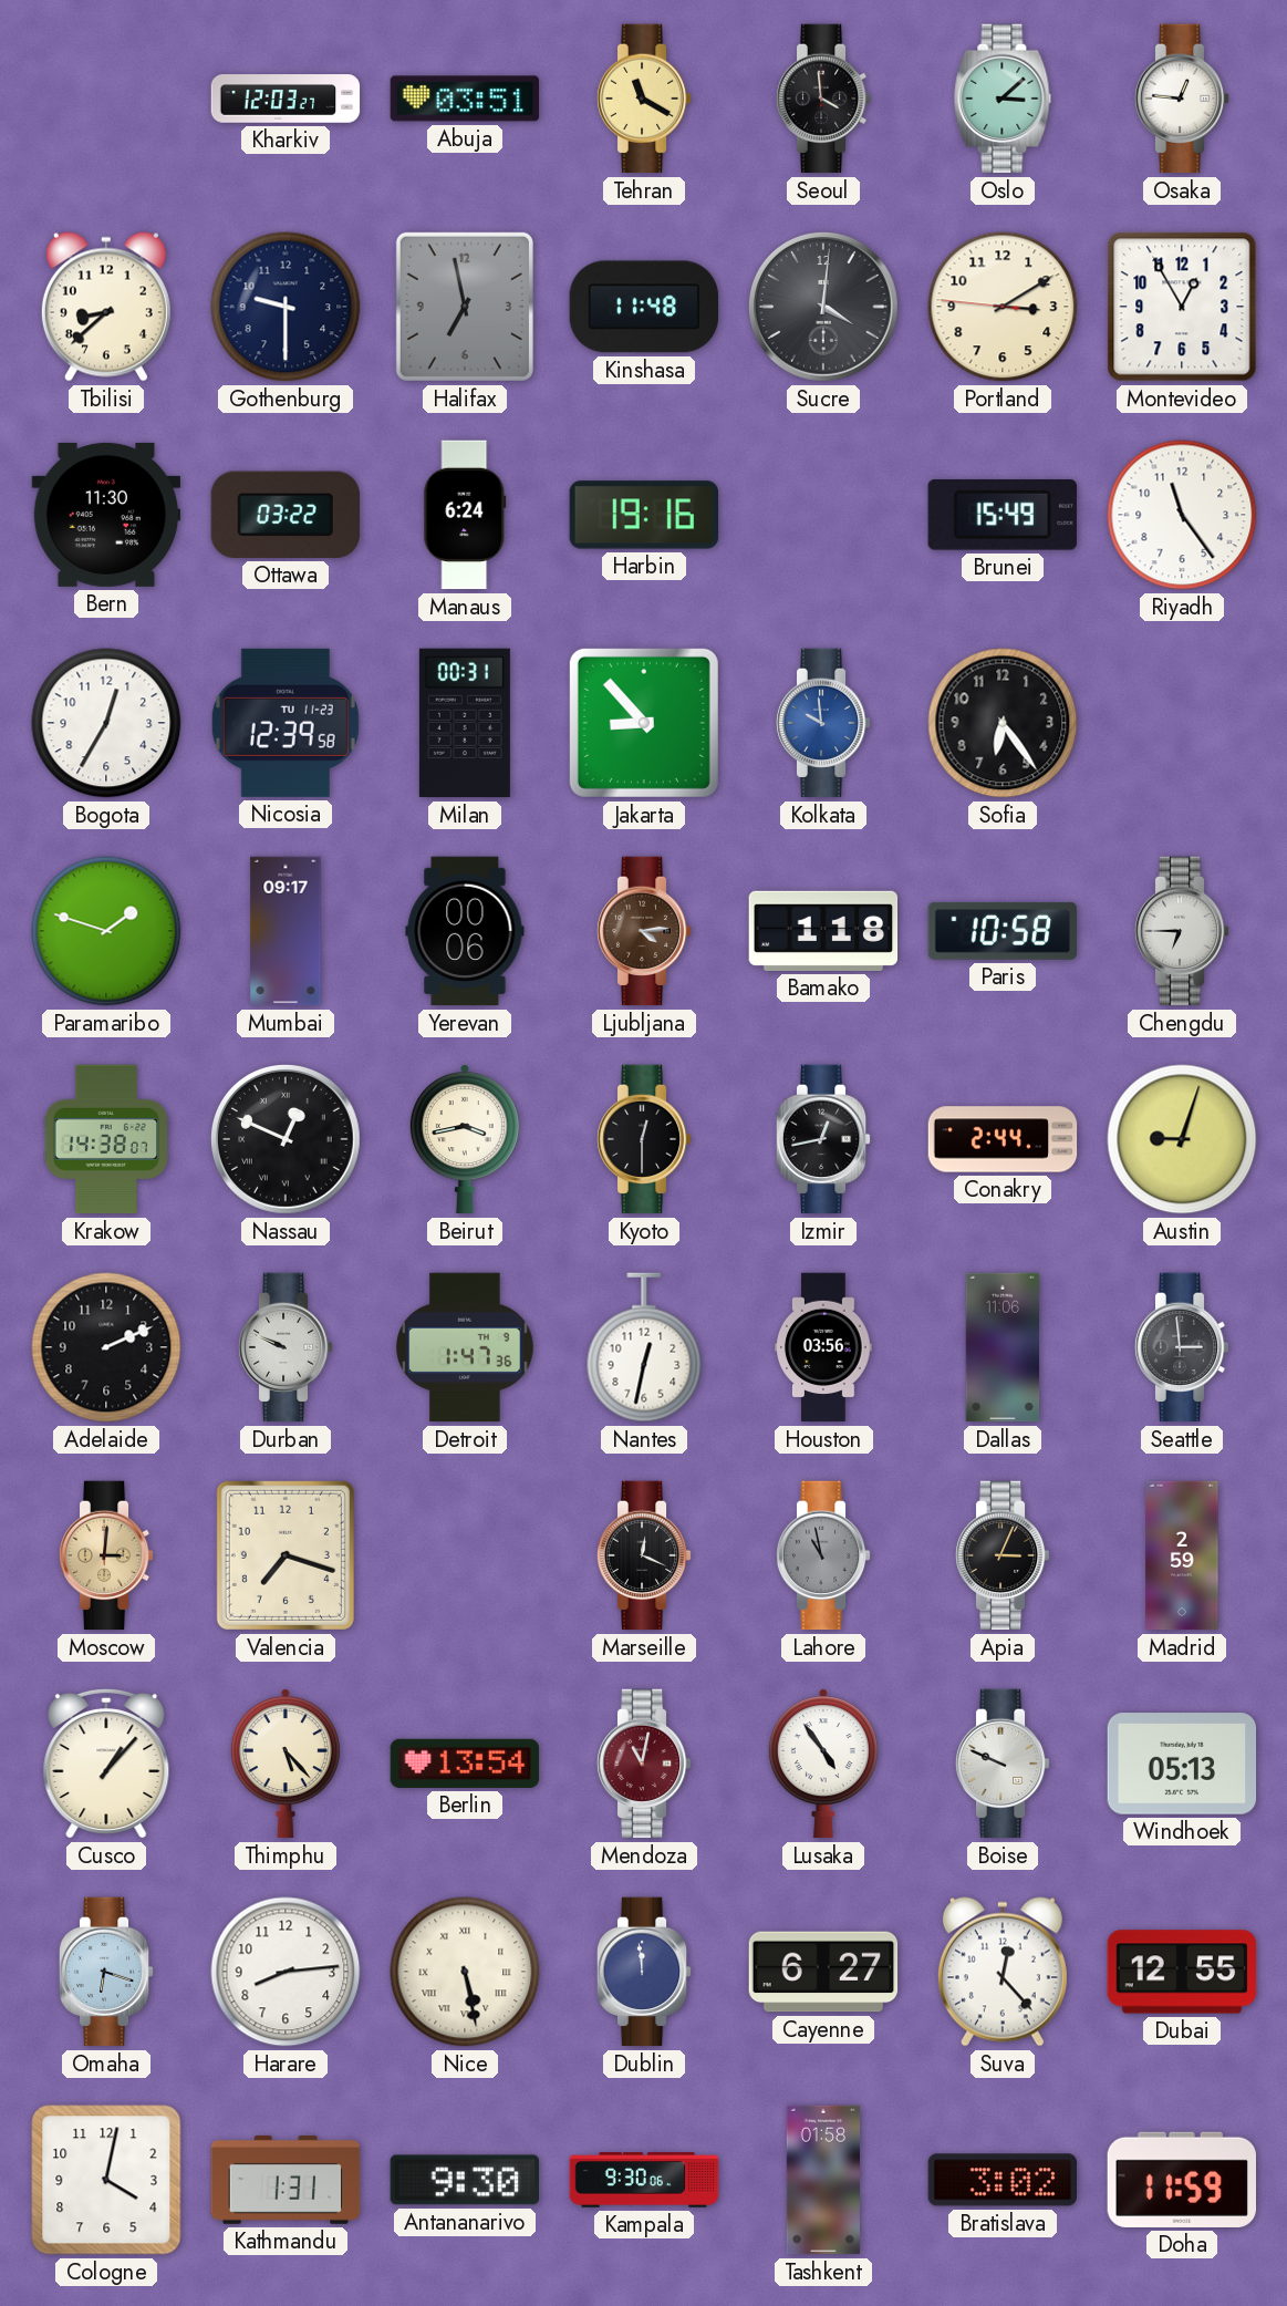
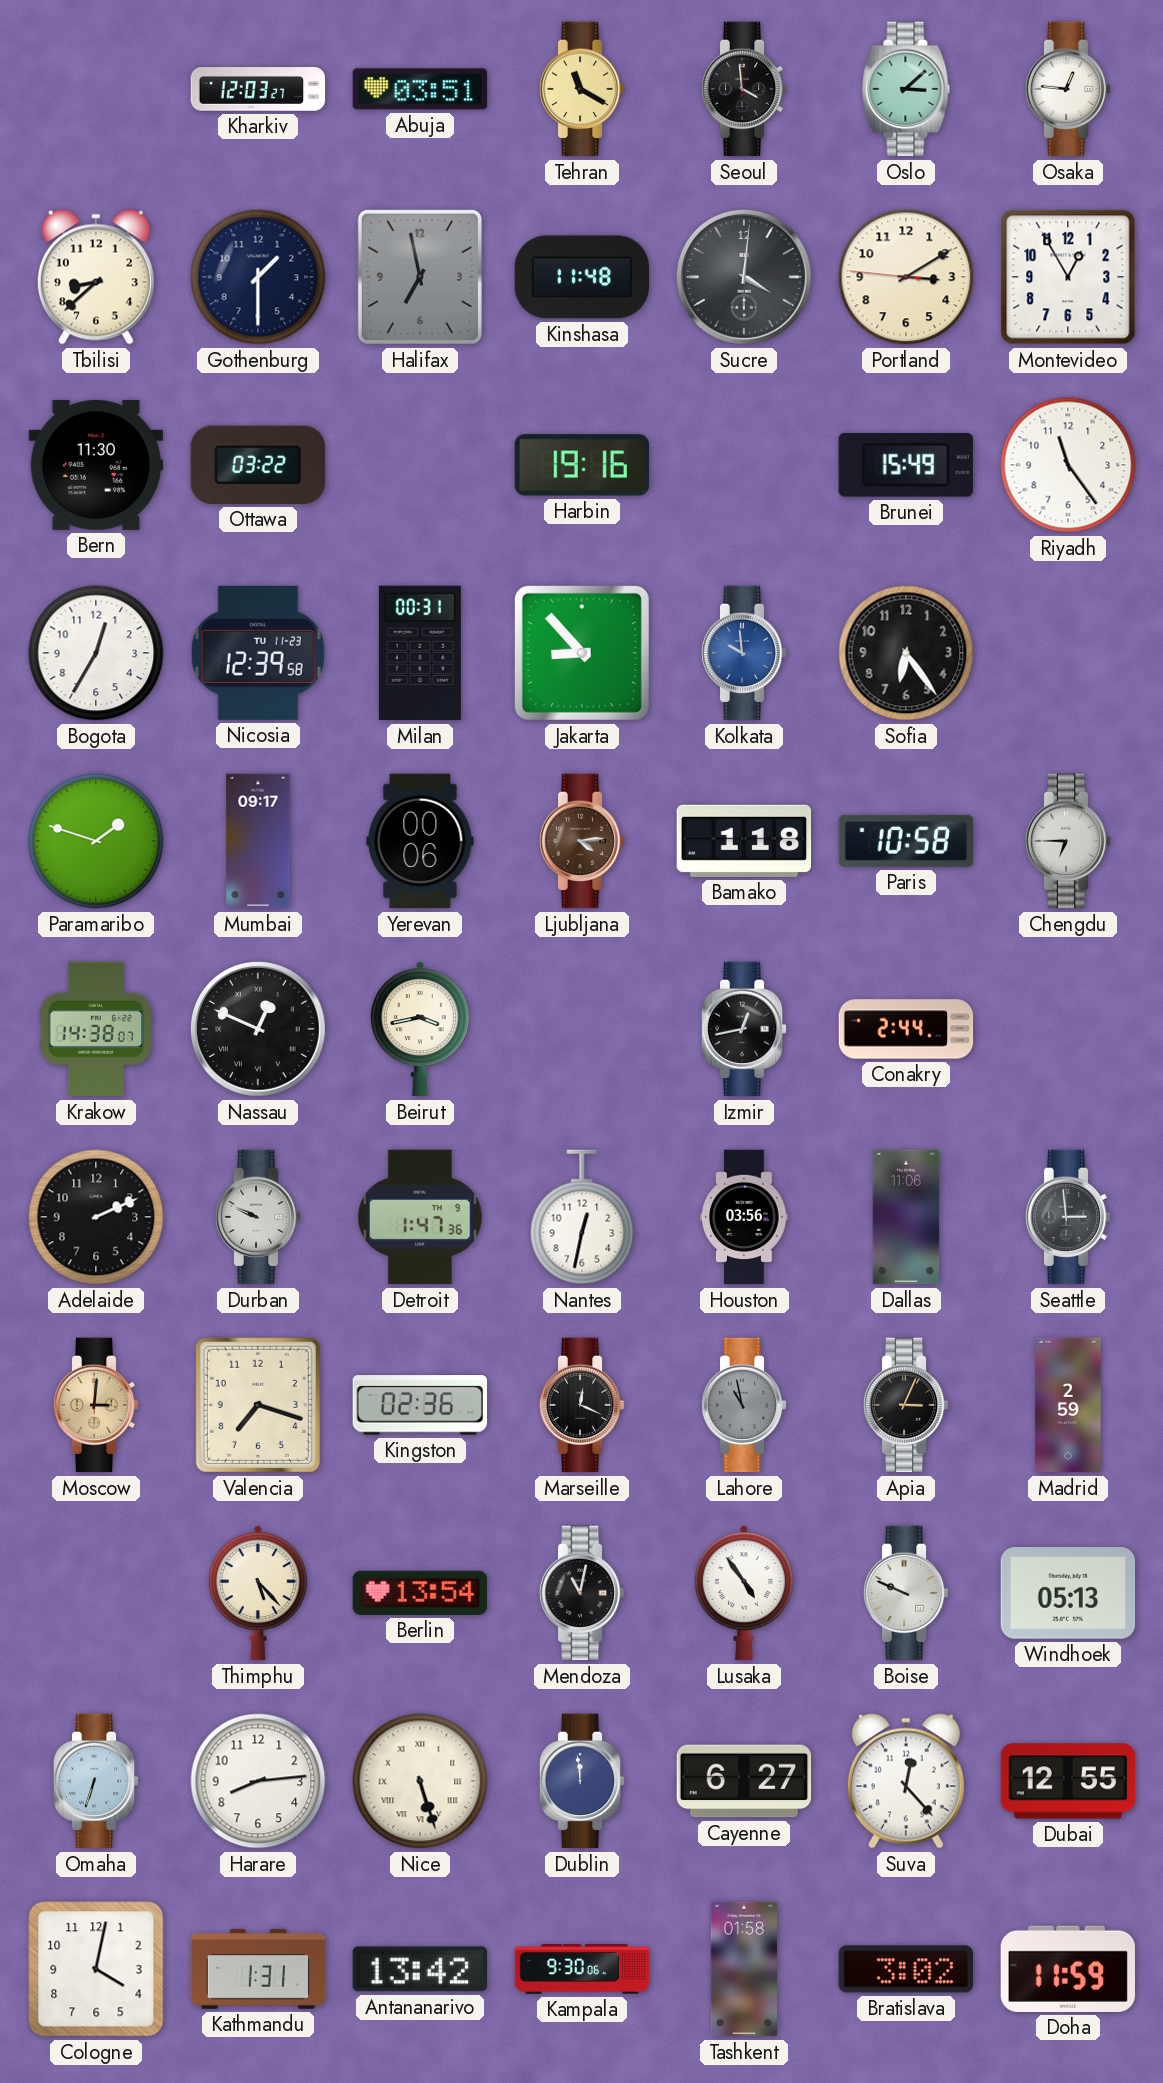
Gothenburg: 9:30 -> 1:30 (258, 277)
Manaus: 6:24 -> none (465, 515)
Kyoto: 12:30 -> none (644, 1139)
Austin: 9:03 -> none (1182, 1139)
Kingston: none -> 02:36 (420, 1405)
Cusco: 1:07 -> none (106, 1764)
Mendoza dial: burgundy -> black (582, 1593)
Omaha: 6:18 -> 6:33 (96, 1781)
Nice: 5:28 -> 5:27 (420, 1781)
Antananarivo: 9:30 -> 13:42 (419, 1969)
